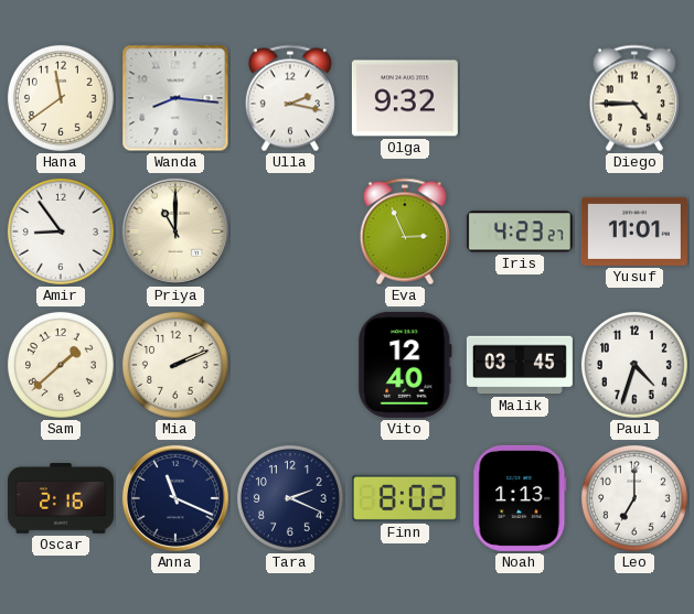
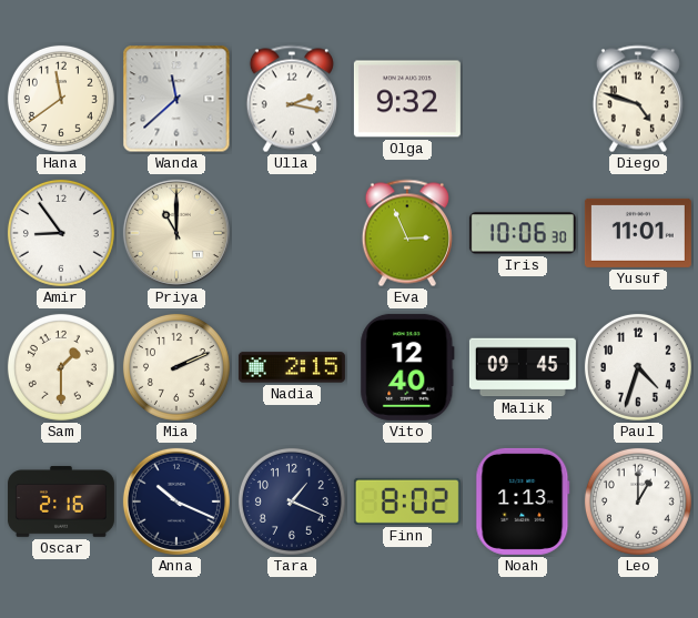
Wanda: 8:16 -> 11:38 (176, 99)
Diego: 4:45 -> 4:48 (638, 99)
Iris: 4:23 -> 10:06 (523, 233)
Sam: 1:38 -> 1:30 (61, 367)
Nadia: none -> 2:15 (292, 367)
Malik: 03:45 -> 09:45 (523, 367)
Anna: 11:19 -> 10:19 (176, 502)
Tara: 2:19 -> 1:19 (292, 502)
Leo: 7:00 -> 1:00 (638, 502)
